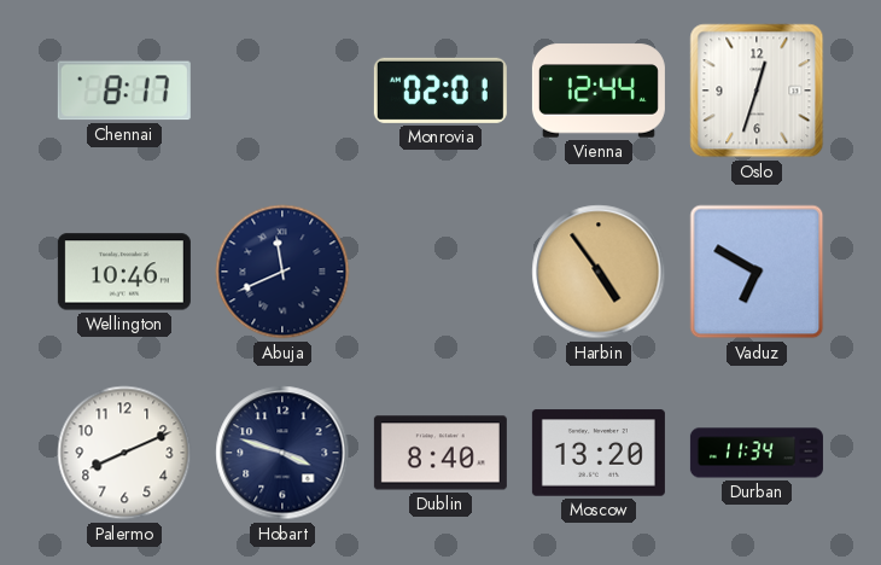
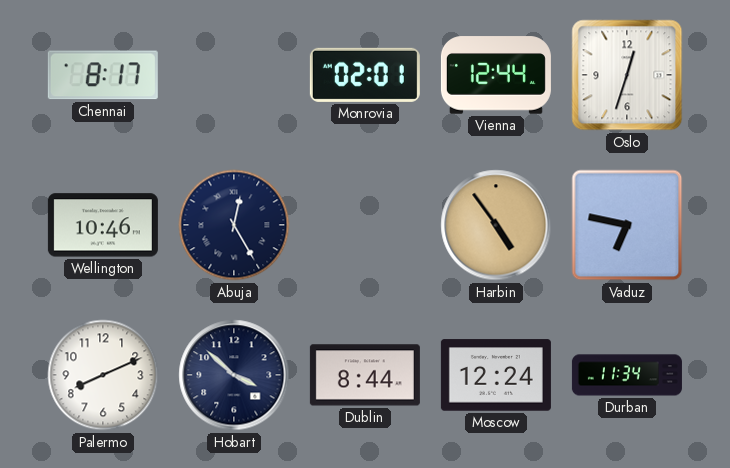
Abuja: 11:41 -> 12:25 (234, 225)
Vaduz: 6:50 -> 6:47 (627, 225)
Hobart: 3:48 -> 3:52 (234, 375)
Dublin: 8:40 -> 8:44 (365, 375)
Moscow: 13:20 -> 12:24 (496, 375)
